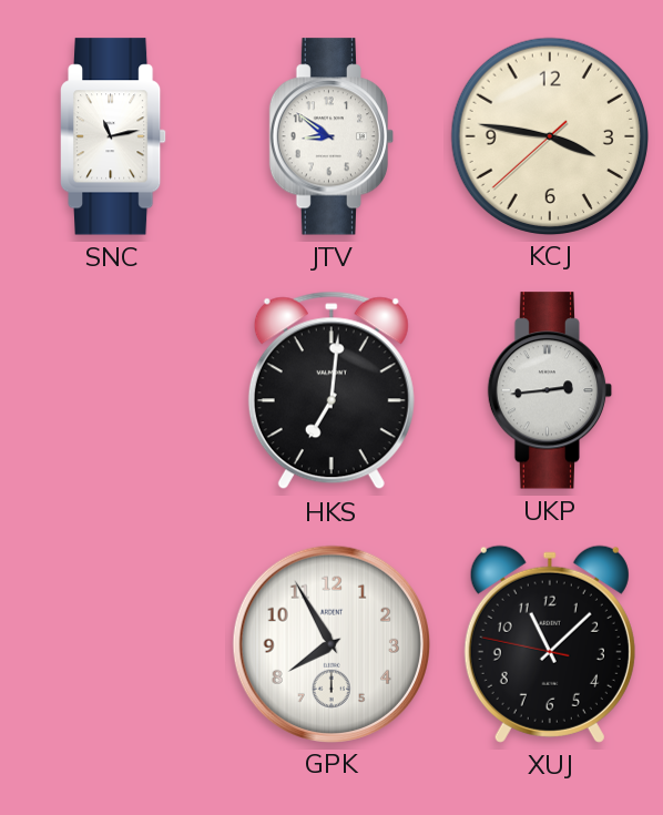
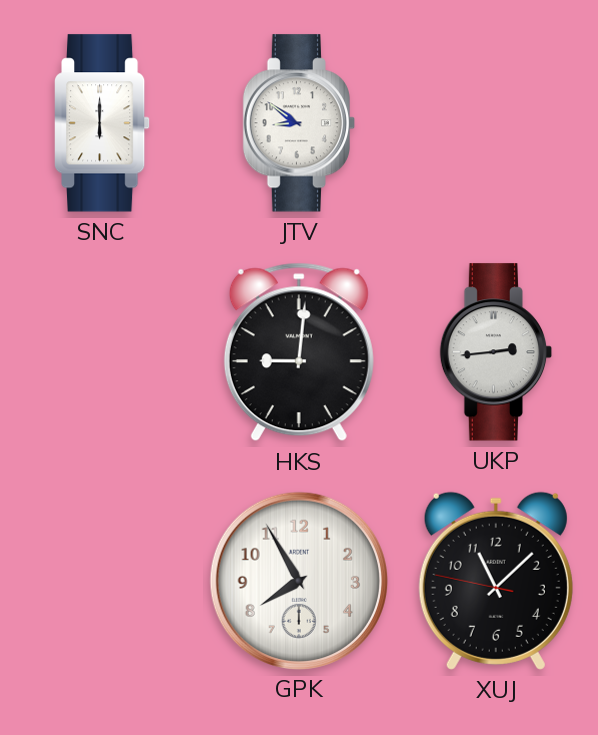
SNC: 11:13 -> 6:00 (102, 123)
KCJ: 3:46 -> none (549, 135)
HKS: 7:01 -> 9:01 (299, 352)
